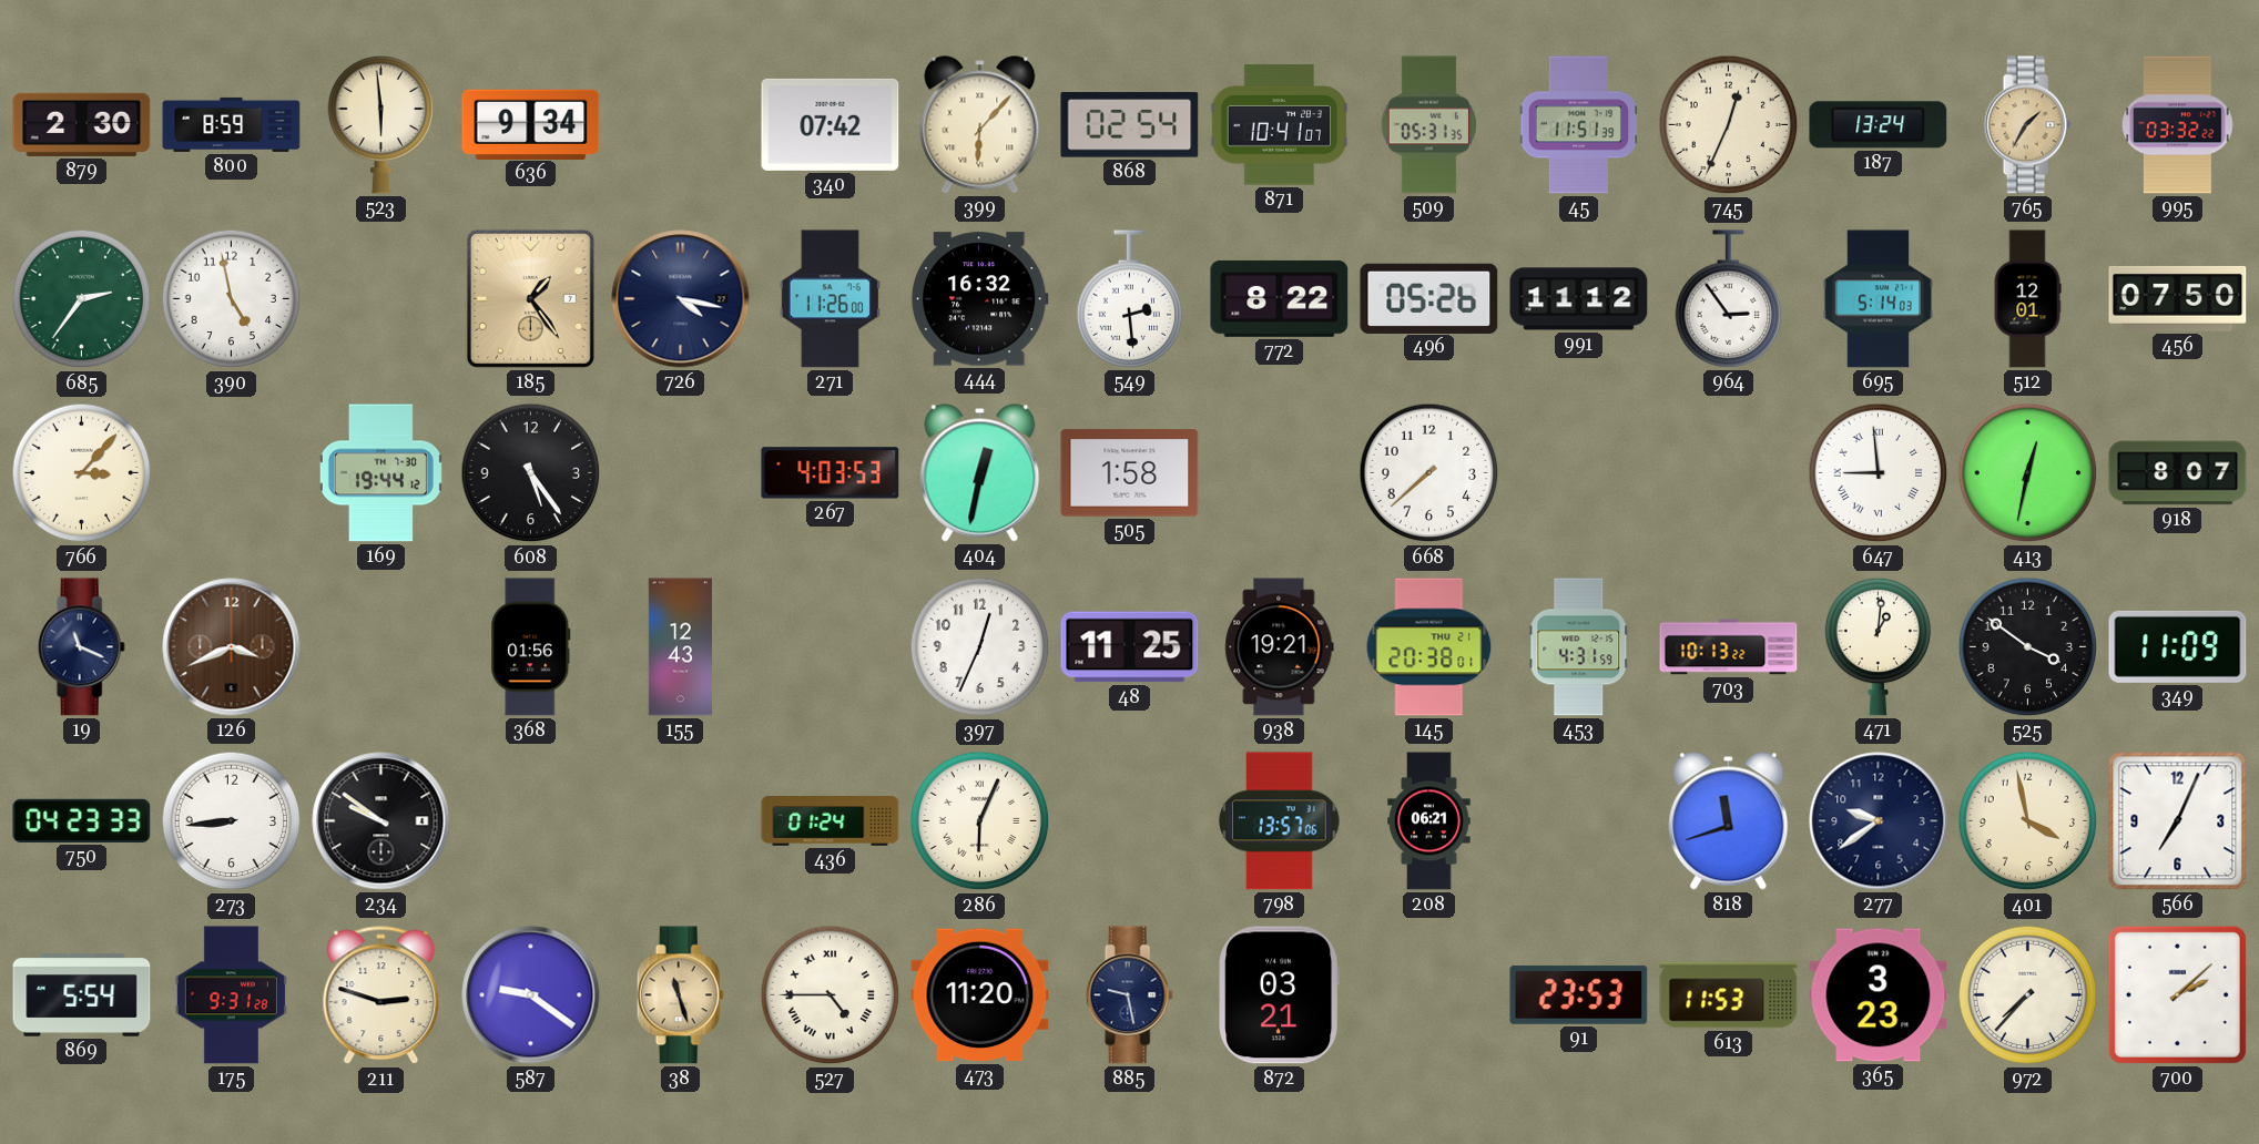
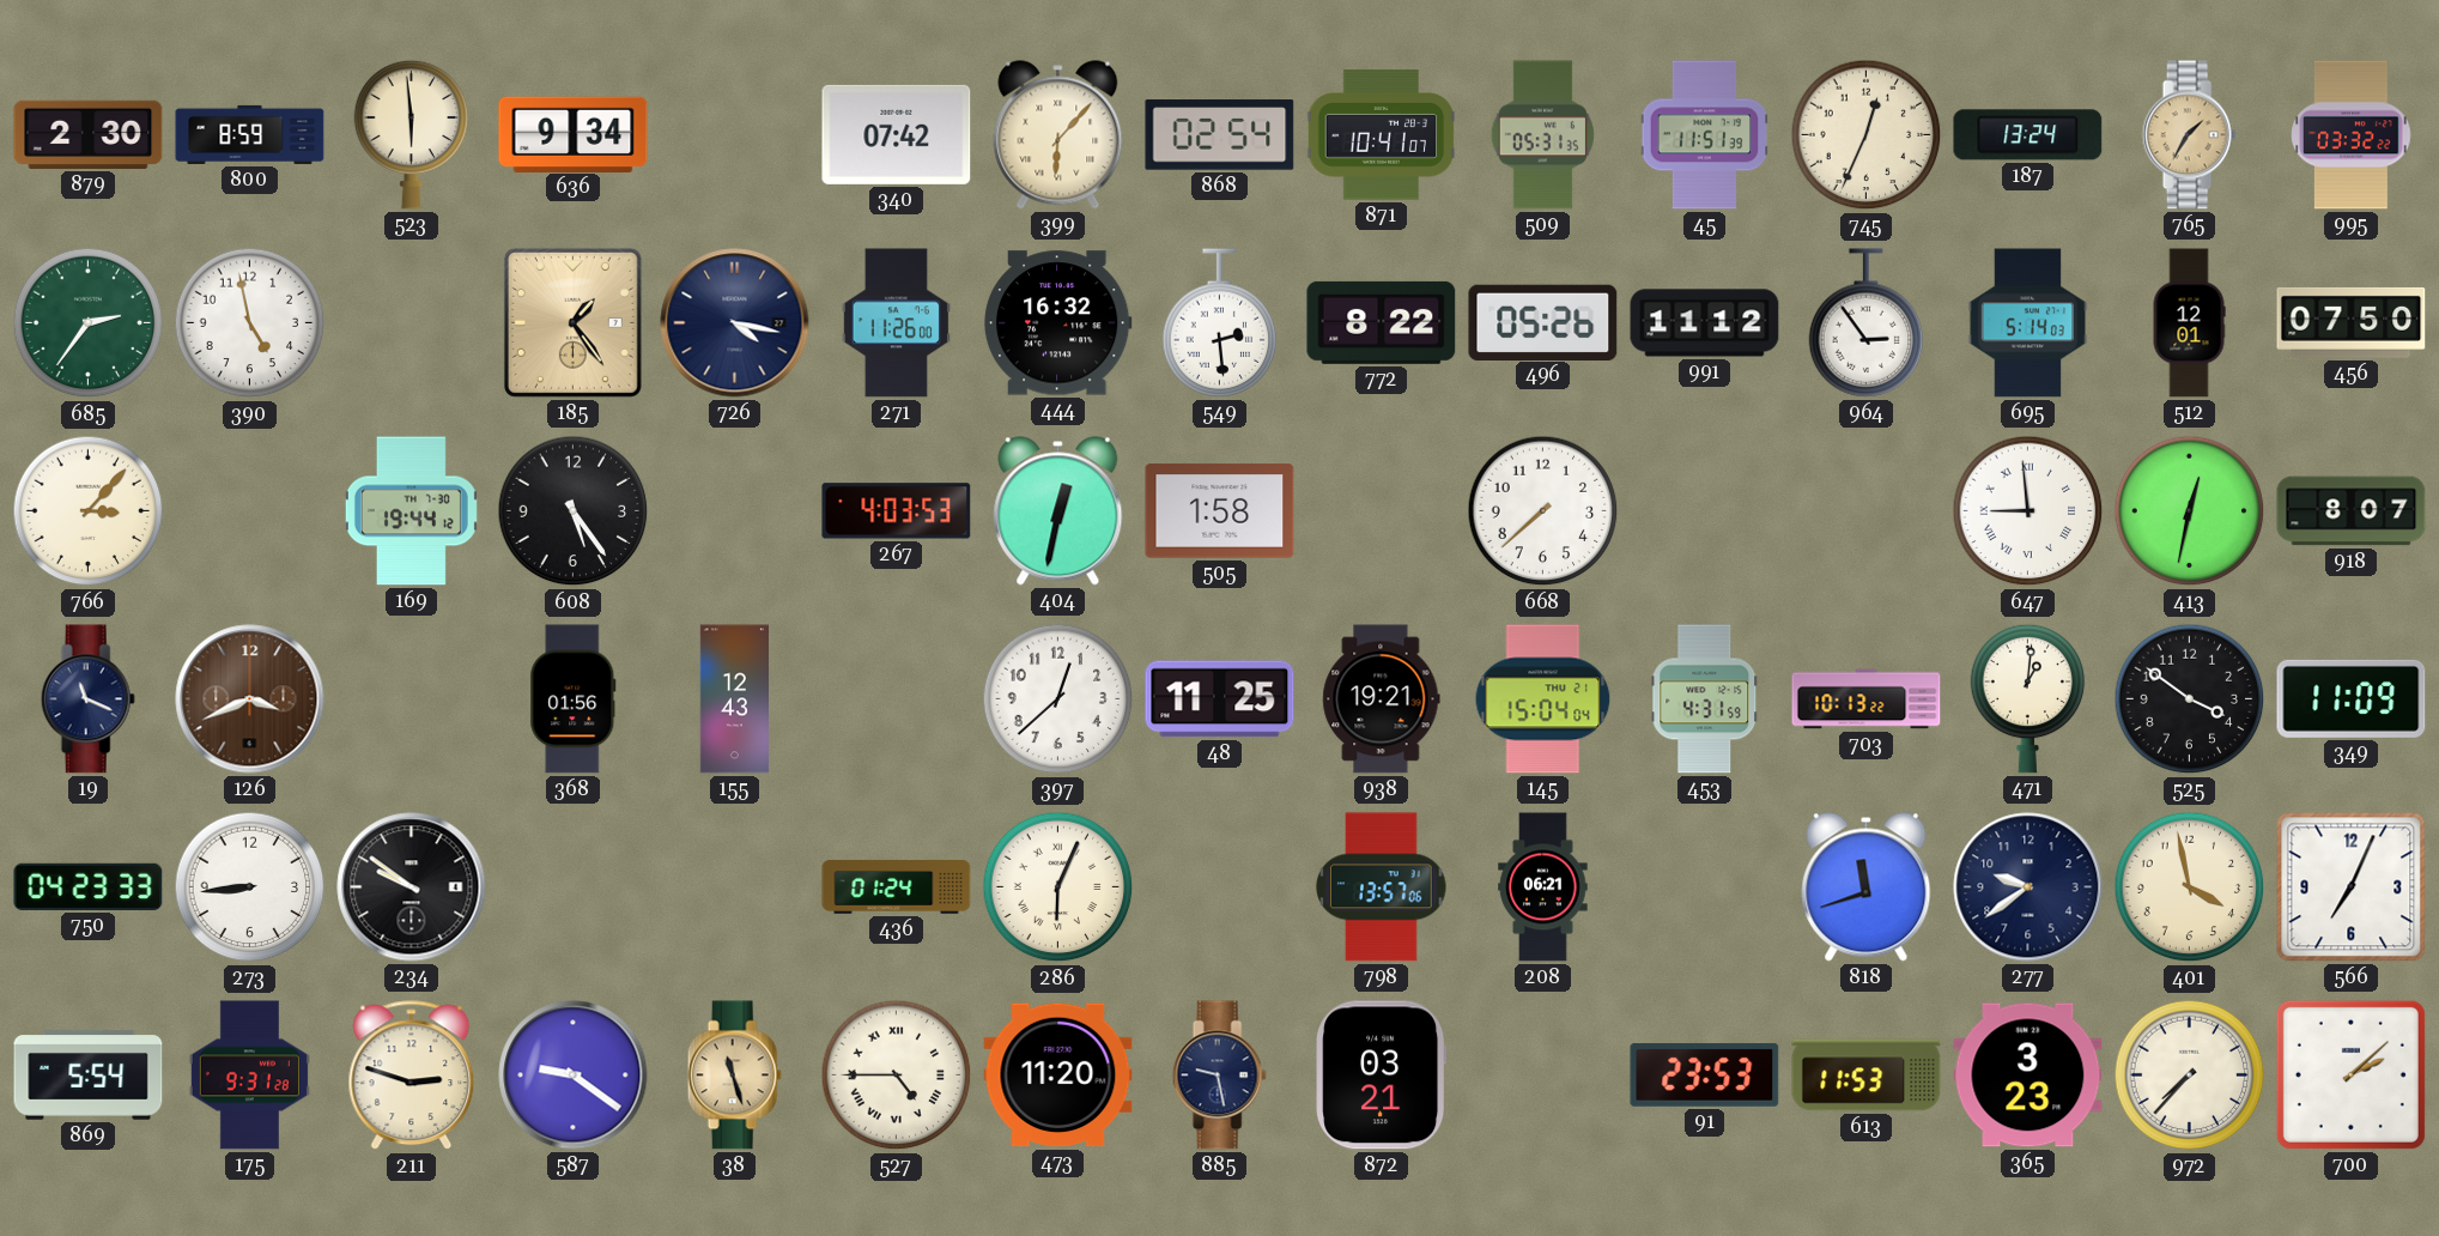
397: 12:34 -> 12:38 (1058, 699)
145: 20:38 -> 15:04 (1543, 699)
